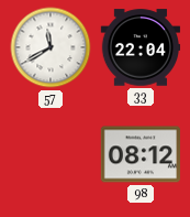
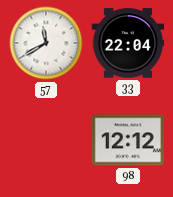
98: 08:12 -> 12:12 (128, 140)
